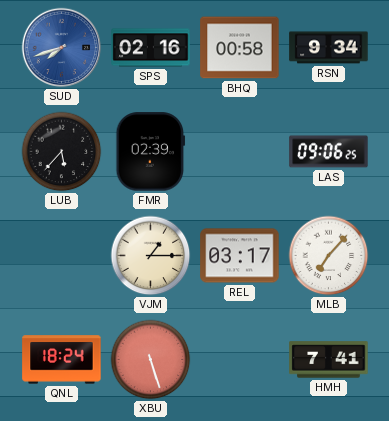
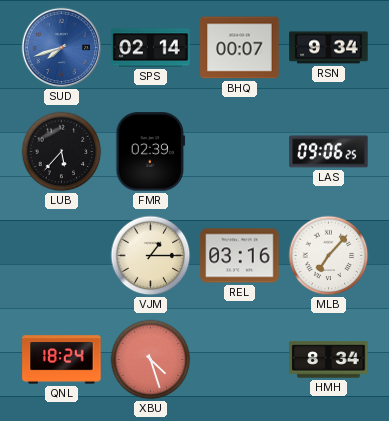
SPS: 02:16 -> 02:14 (151, 48)
BHQ: 00:58 -> 00:07 (240, 48)
REL: 03:17 -> 03:16 (240, 256)
XBU: 5:27 -> 4:27 (151, 360)
HMH: 7:41 -> 8:34 (329, 360)
